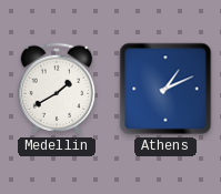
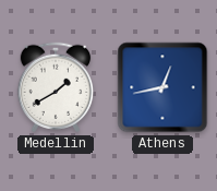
Athens: 1:11 -> 12:43 (162, 87)
